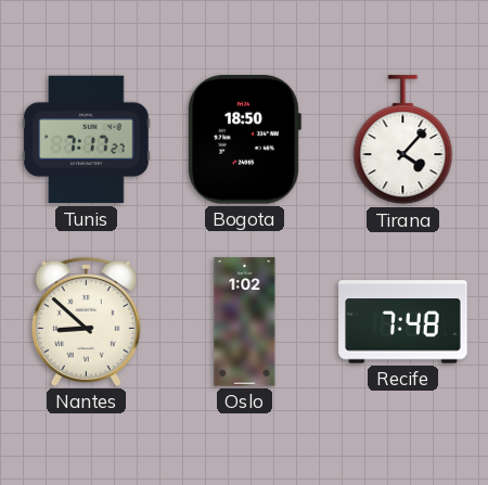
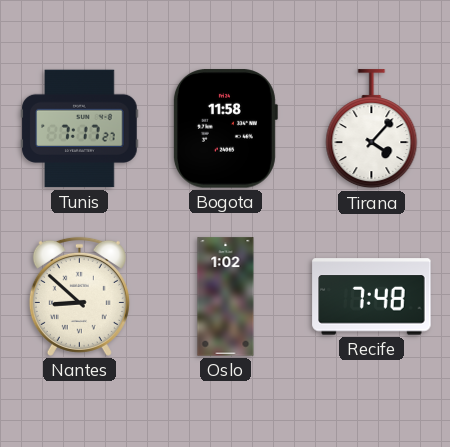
Bogota: 18:50 -> 11:58 (225, 129)
